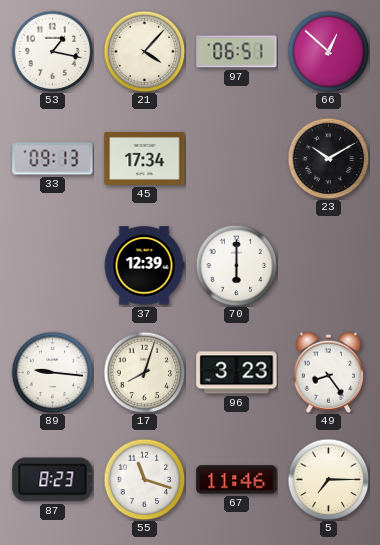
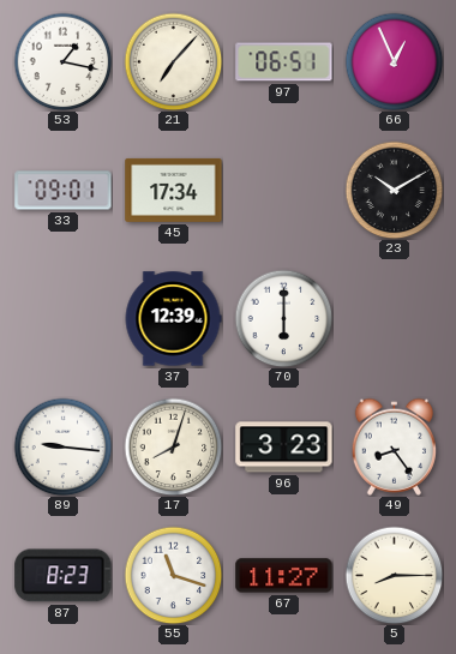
21: 4:07 -> 7:07 (173, 61)
66: 12:52 -> 12:56 (394, 61)
33: 09:13 -> 09:01 (64, 191)
67: 11:46 -> 11:27 (284, 576)
5: 7:15 -> 8:15 (394, 575)
